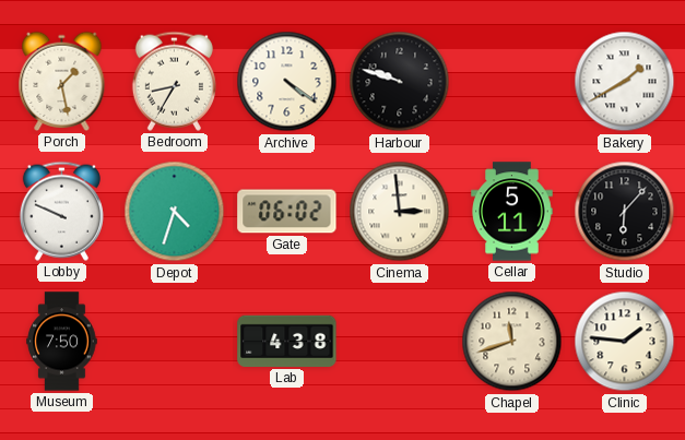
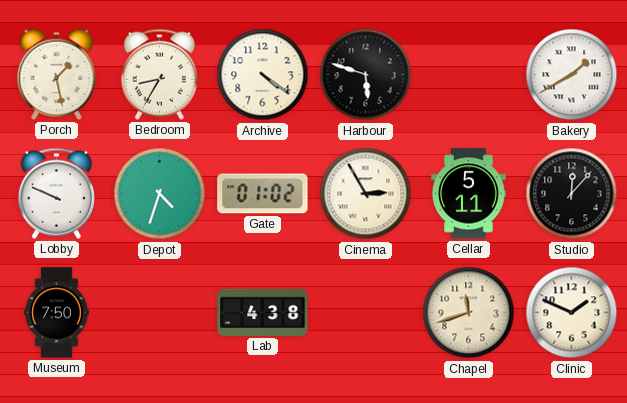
Harbour: 9:48 -> 5:48 (366, 75)
Gate: 06:02 -> 01:02 (263, 194)
Cinema: 2:59 -> 2:55 (366, 194)
Studio: 6:07 -> 12:07 (572, 194)
Clinic: 1:46 -> 1:49 (572, 313)
